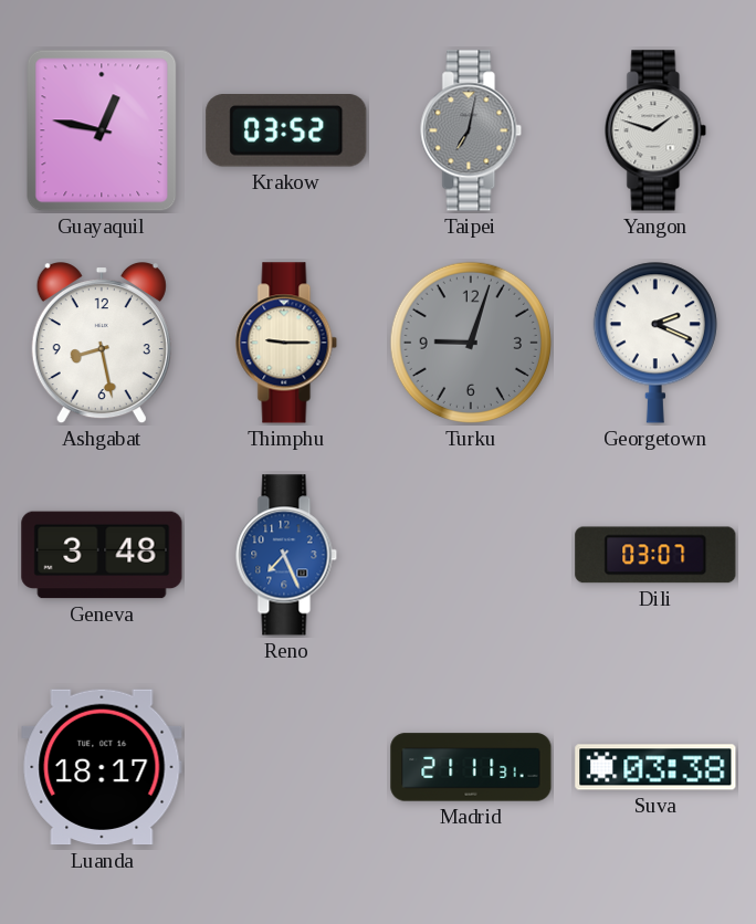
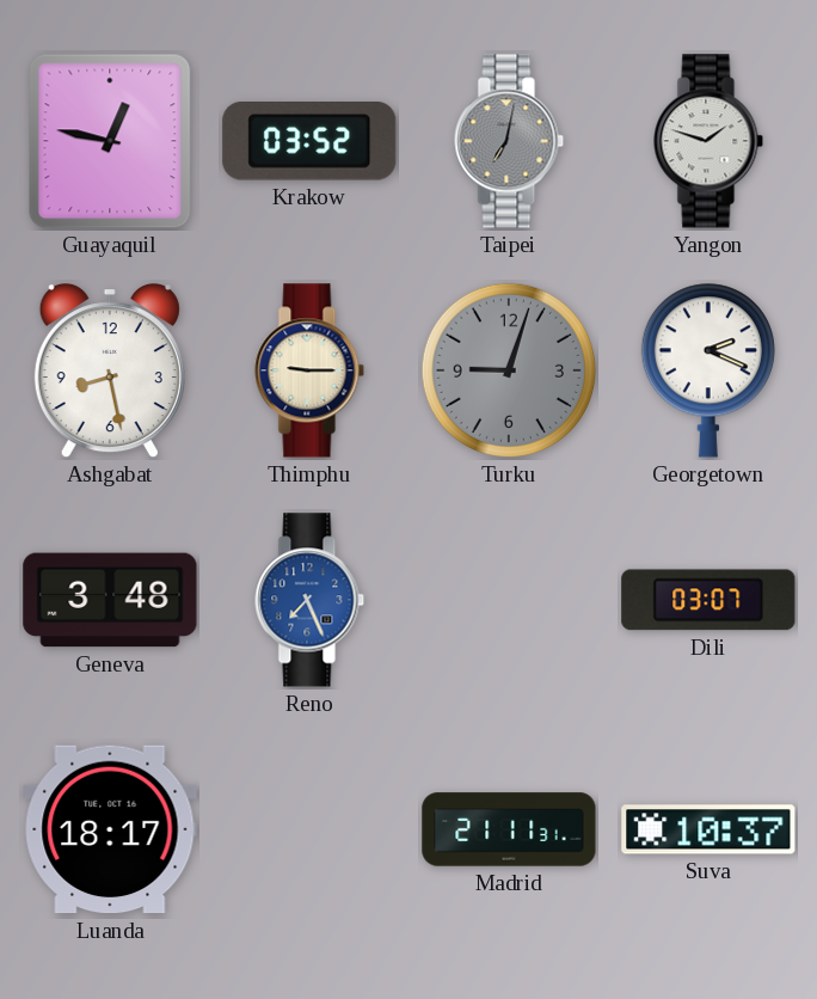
Suva: 03:38 -> 10:37 (708, 829)
